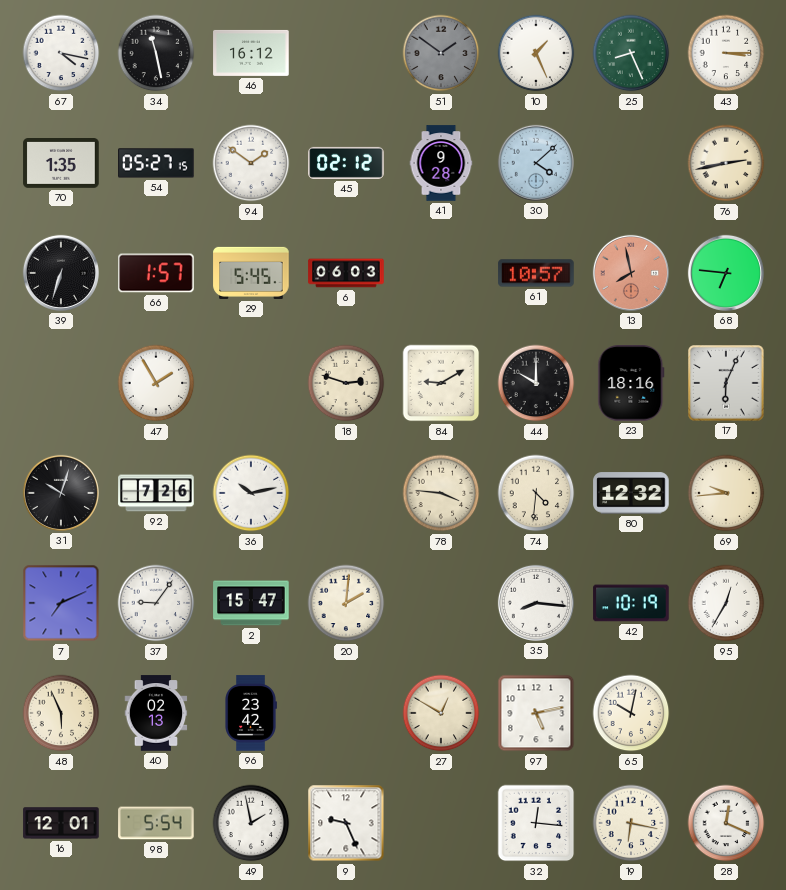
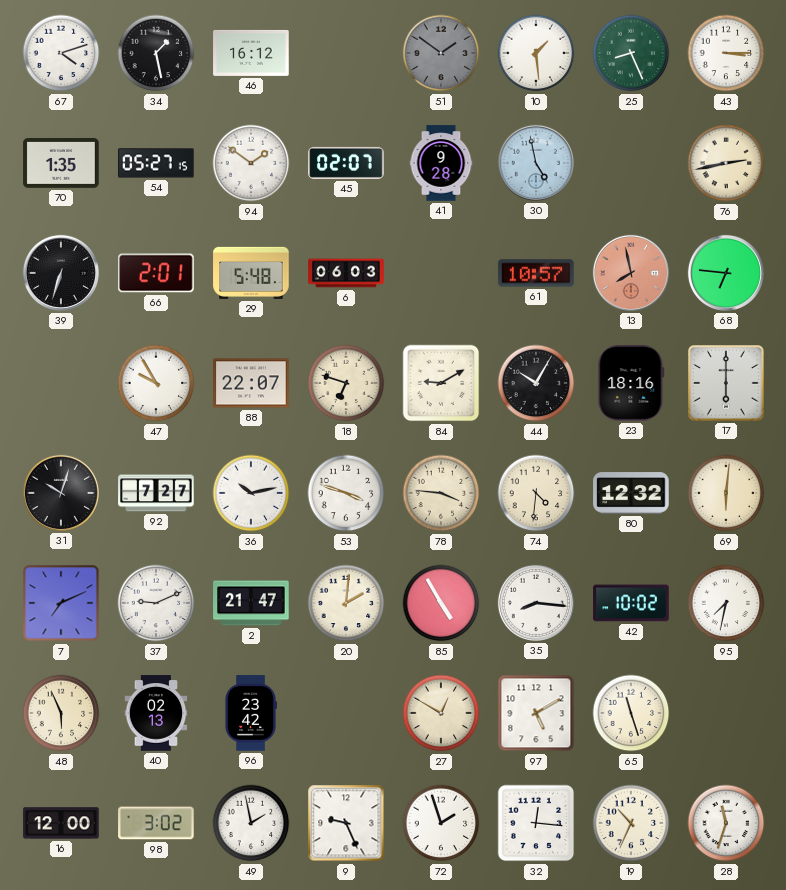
67: 4:17 -> 4:12 (61, 53)
34: 11:28 -> 1:28 (156, 53)
10: 1:26 -> 1:29 (536, 53)
45: 02:12 -> 02:07 (346, 163)
30: 4:08 -> 4:58 (536, 163)
66: 1:57 -> 2:01 (156, 273)
29: 5:45 -> 5:48 (251, 273)
47: 1:55 -> 9:55 (156, 383)
88: none -> 22:07 (251, 383)
18: 2:48 -> 6:48 (346, 383)
44: 10:00 -> 10:05 (536, 383)
17: 6:04 -> 6:00 (726, 383)
92: 7:26 -> 7:27 (156, 493)
53: none -> 3:48 (346, 493)
69: 9:44 -> 6:01 (726, 493)
37: 9:06 -> 9:11 (156, 603)
2: 15:47 -> 21:47 (251, 603)
85: none -> 4:55 (441, 603)
42: 10:19 -> 10:02 (631, 603)
95: 12:35 -> 7:32 (726, 603)
97: 5:13 -> 5:10 (536, 713)
65: 10:02 -> 11:27 (631, 713)
16: 12:01 -> 12:00 (61, 823)
98: 5:54 -> 3:02 (156, 823)
72: none -> 1:57 (441, 823)
19: 6:17 -> 10:34 (631, 823)
28: 12:19 -> 11:33 (726, 823)
